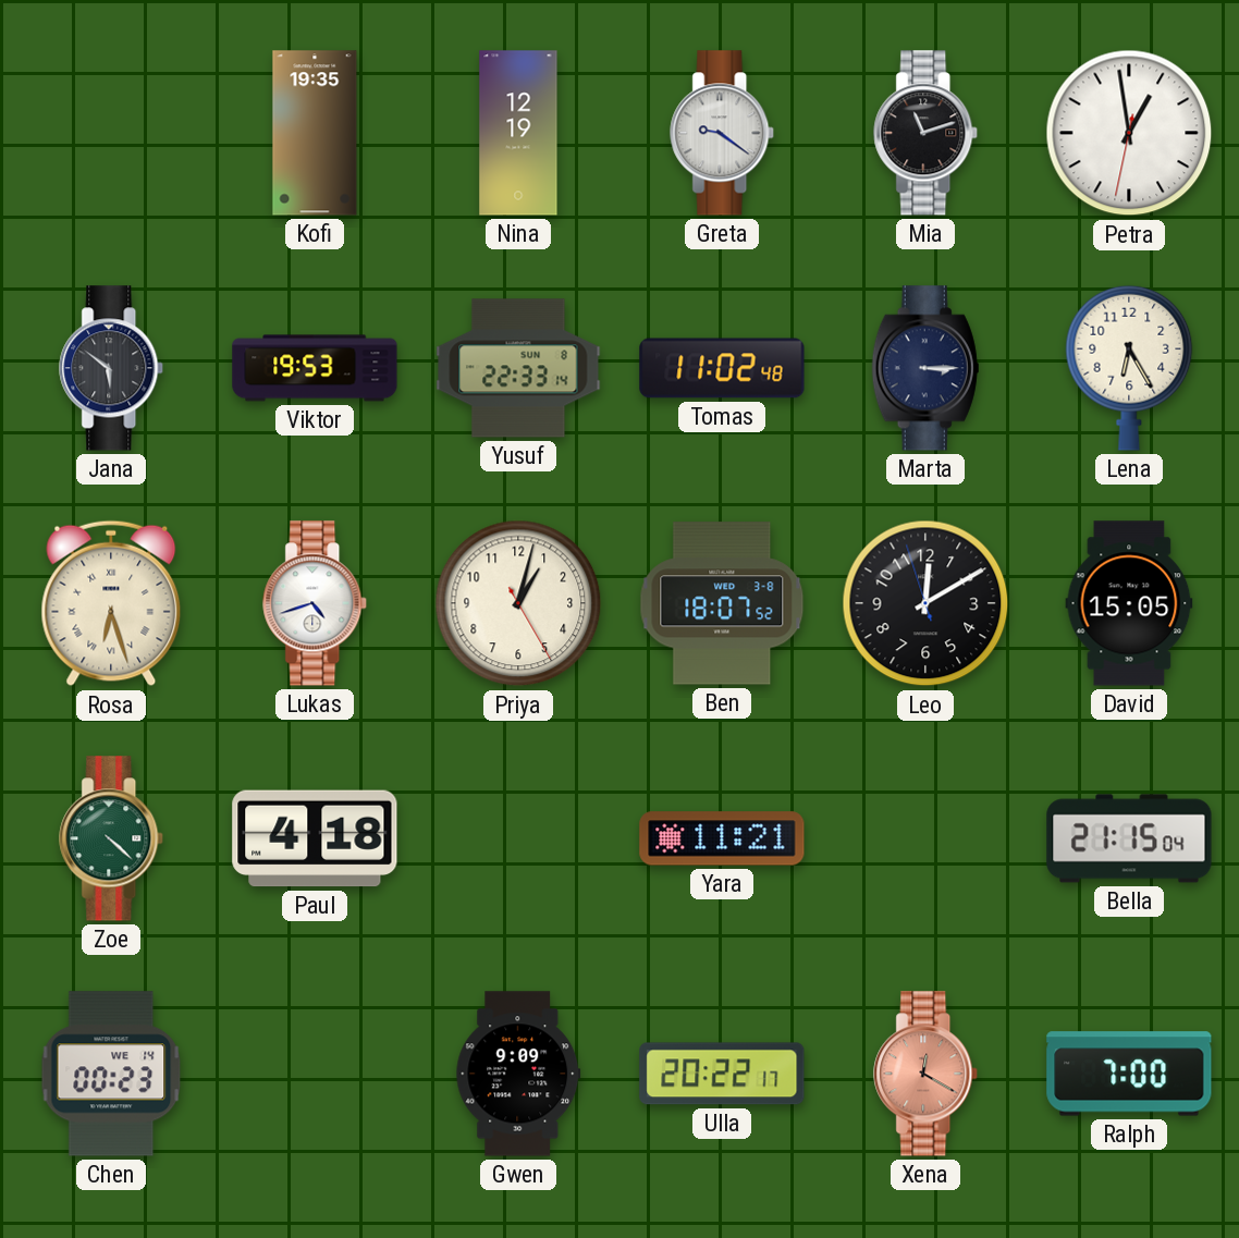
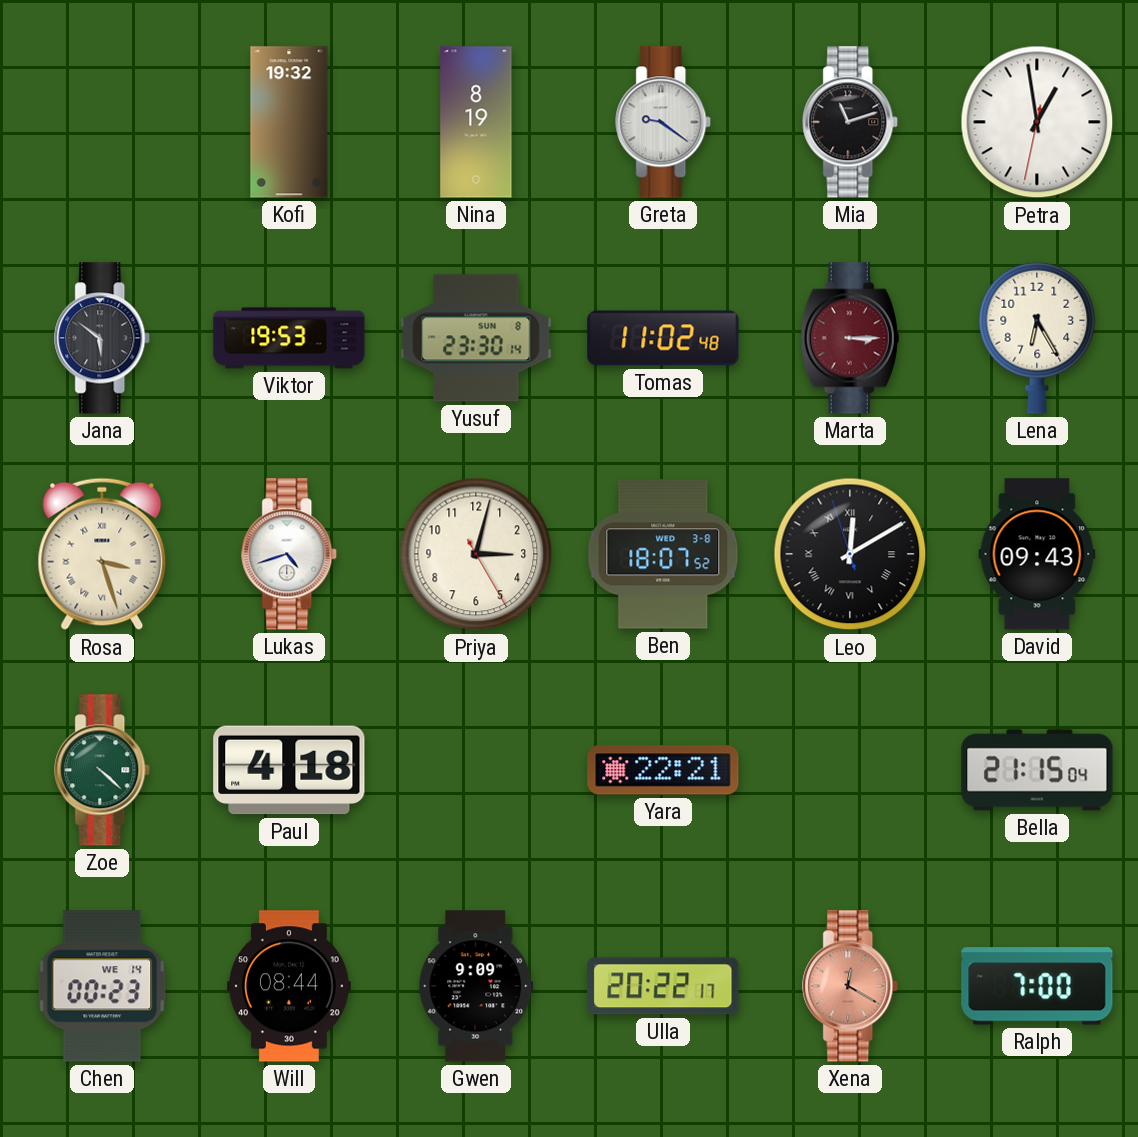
Kofi: 19:35 -> 19:32 (289, 122)
Nina: 12:19 -> 8:19 (476, 122)
Yusuf: 22:33 -> 23:30 (476, 338)
Marta dial: navy -> burgundy (850, 338)
Rosa: 6:27 -> 3:27 (102, 554)
Priya: 1:02 -> 3:02 (476, 554)
Leo numerals: Arabic -> Roman (850, 554)
David: 15:05 -> 09:43 (1037, 554)
Yara: 11:21 -> 22:21 (663, 770)
Will: none -> 08:44 (290, 986)
